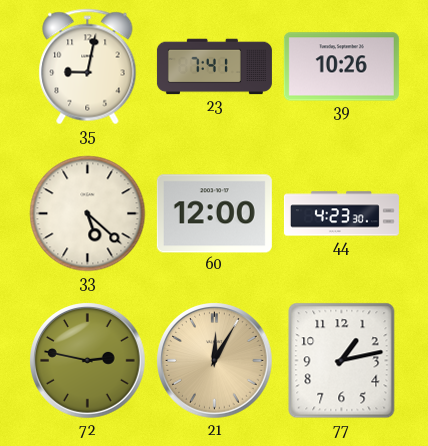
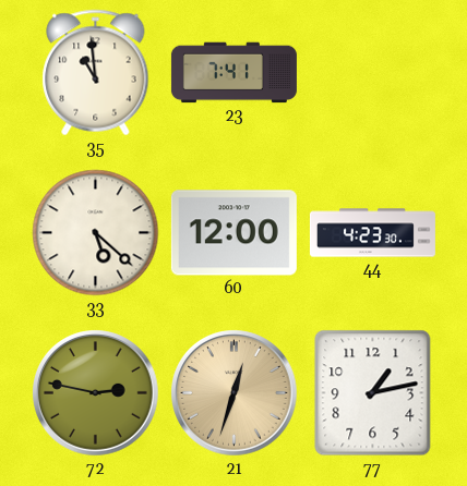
35: 9:02 -> 10:59 (96, 73)
39: 10:26 -> none (341, 67)
21: 12:05 -> 12:33 (235, 393)
